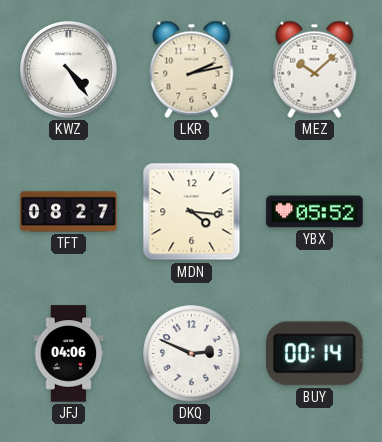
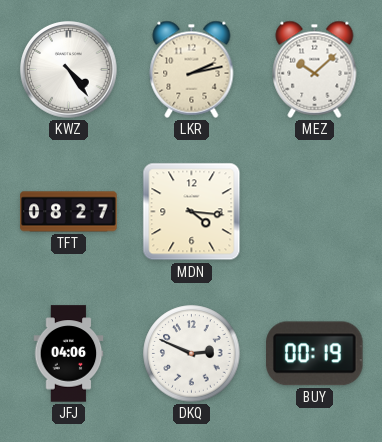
YBX: 05:52 -> none (315, 212)
BUY: 00:14 -> 00:19 (315, 354)
